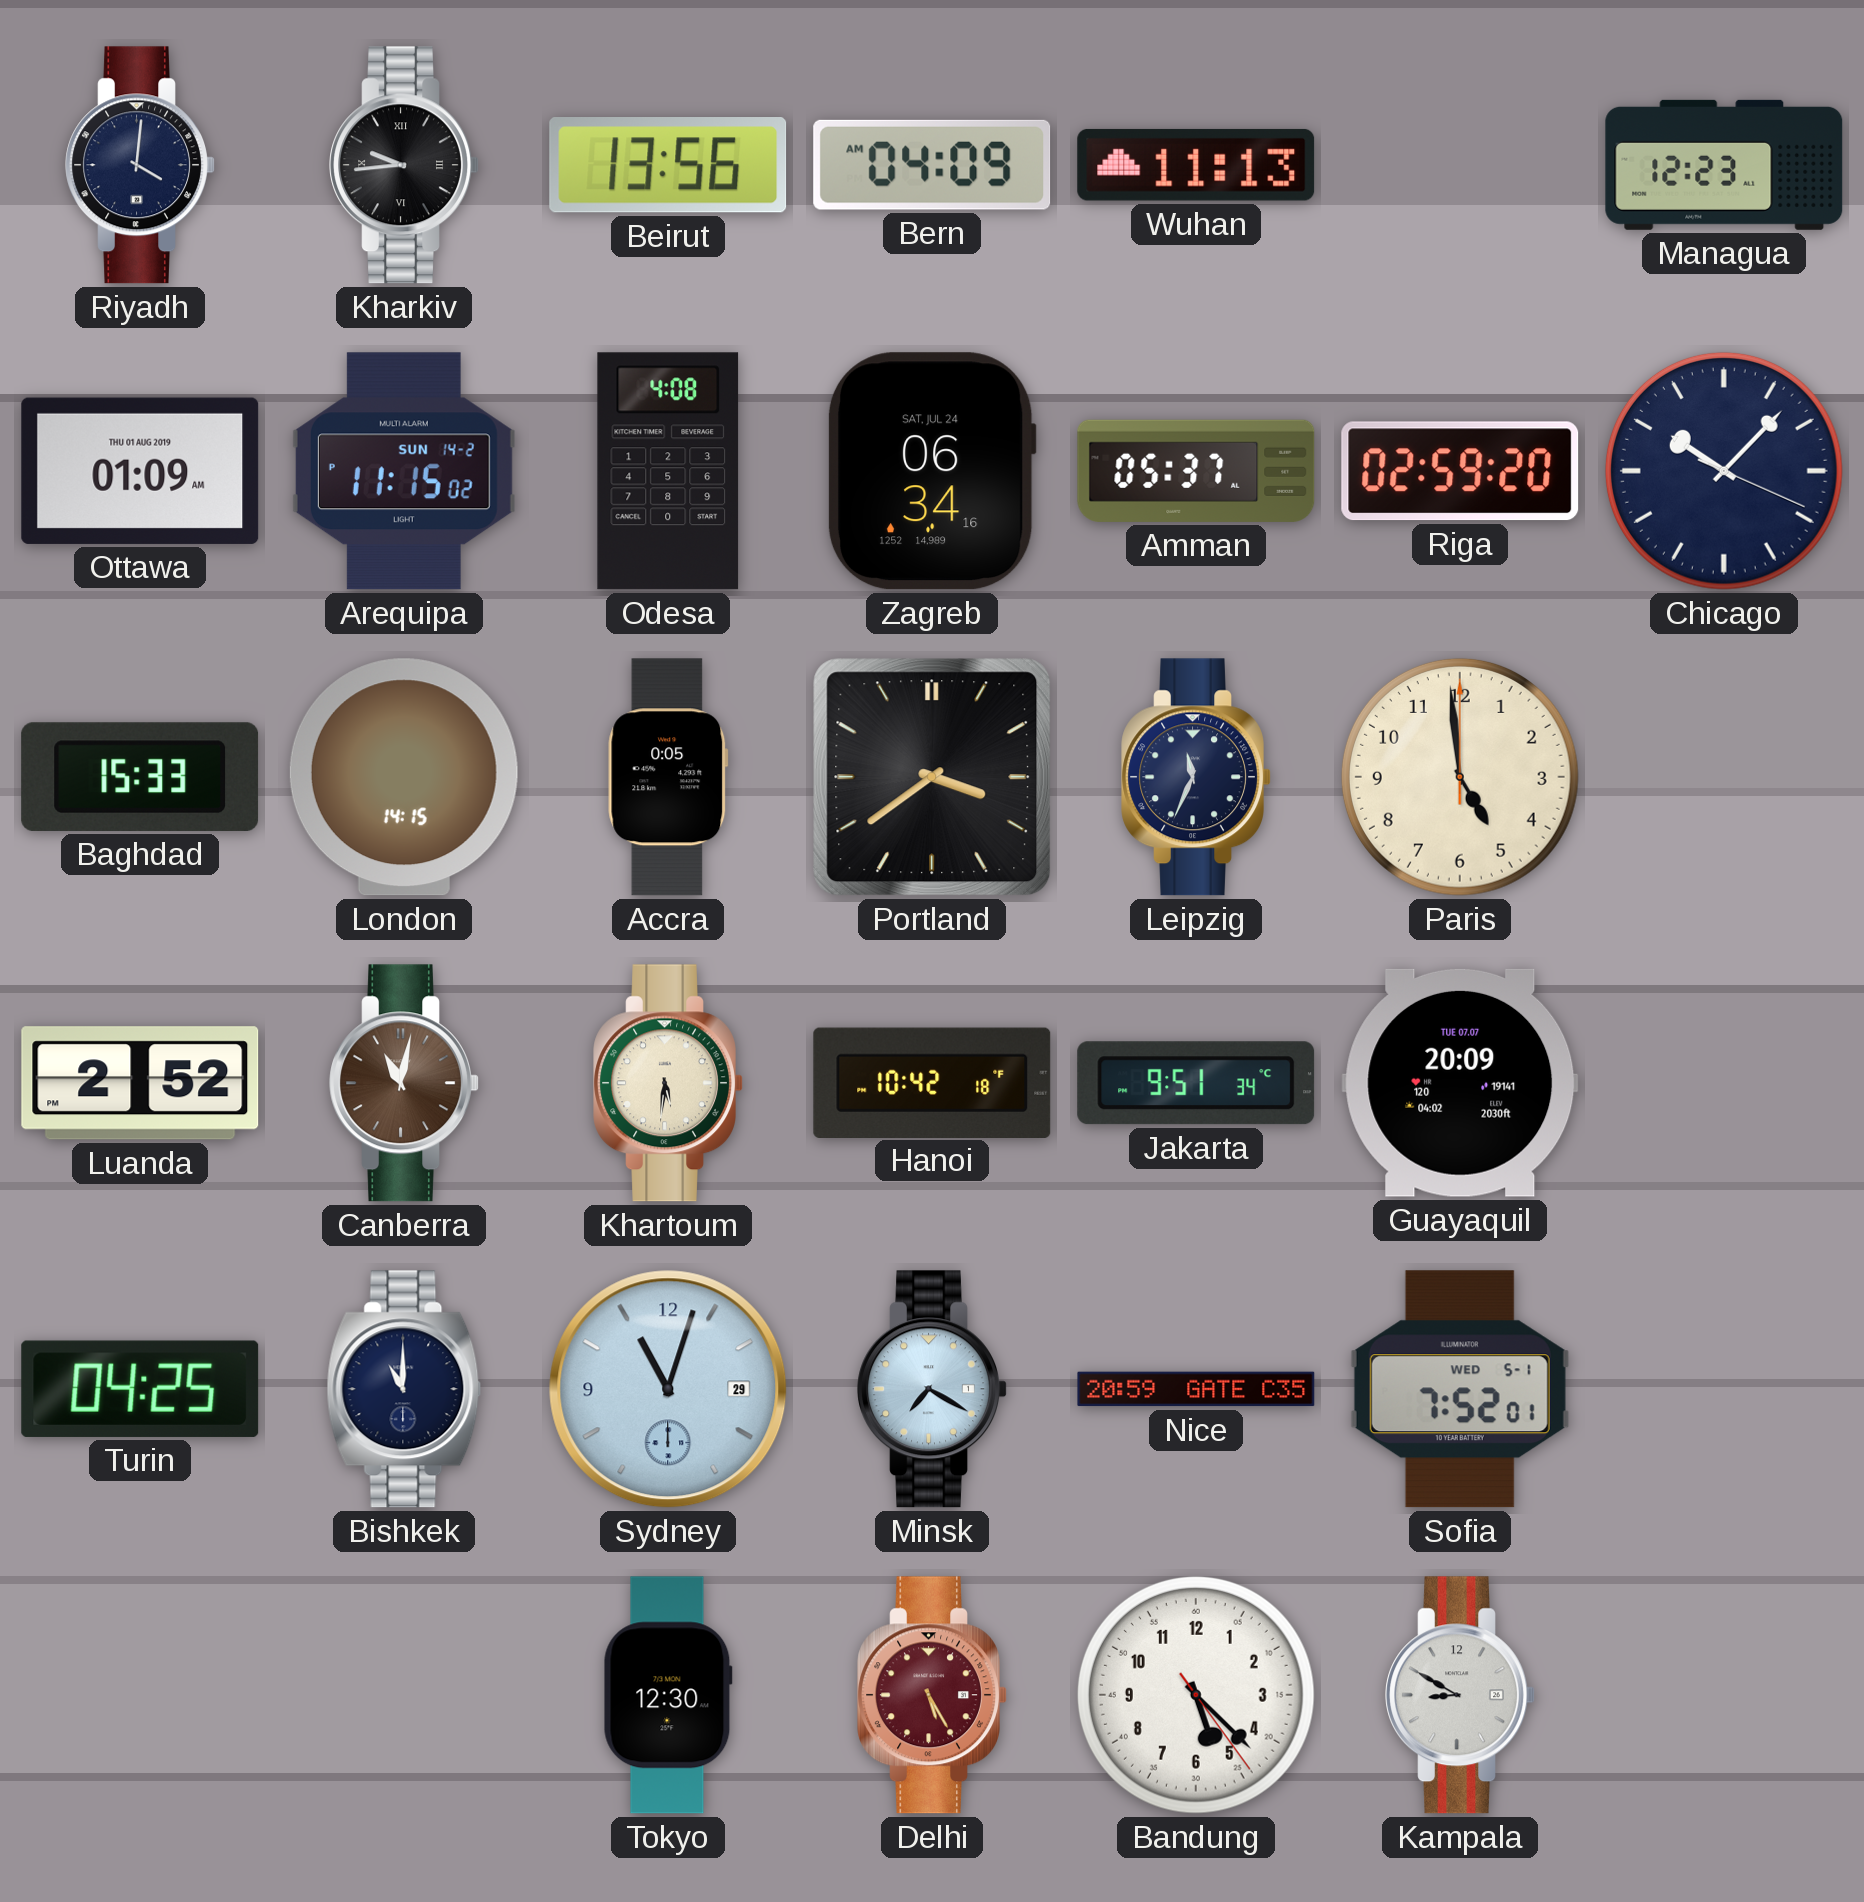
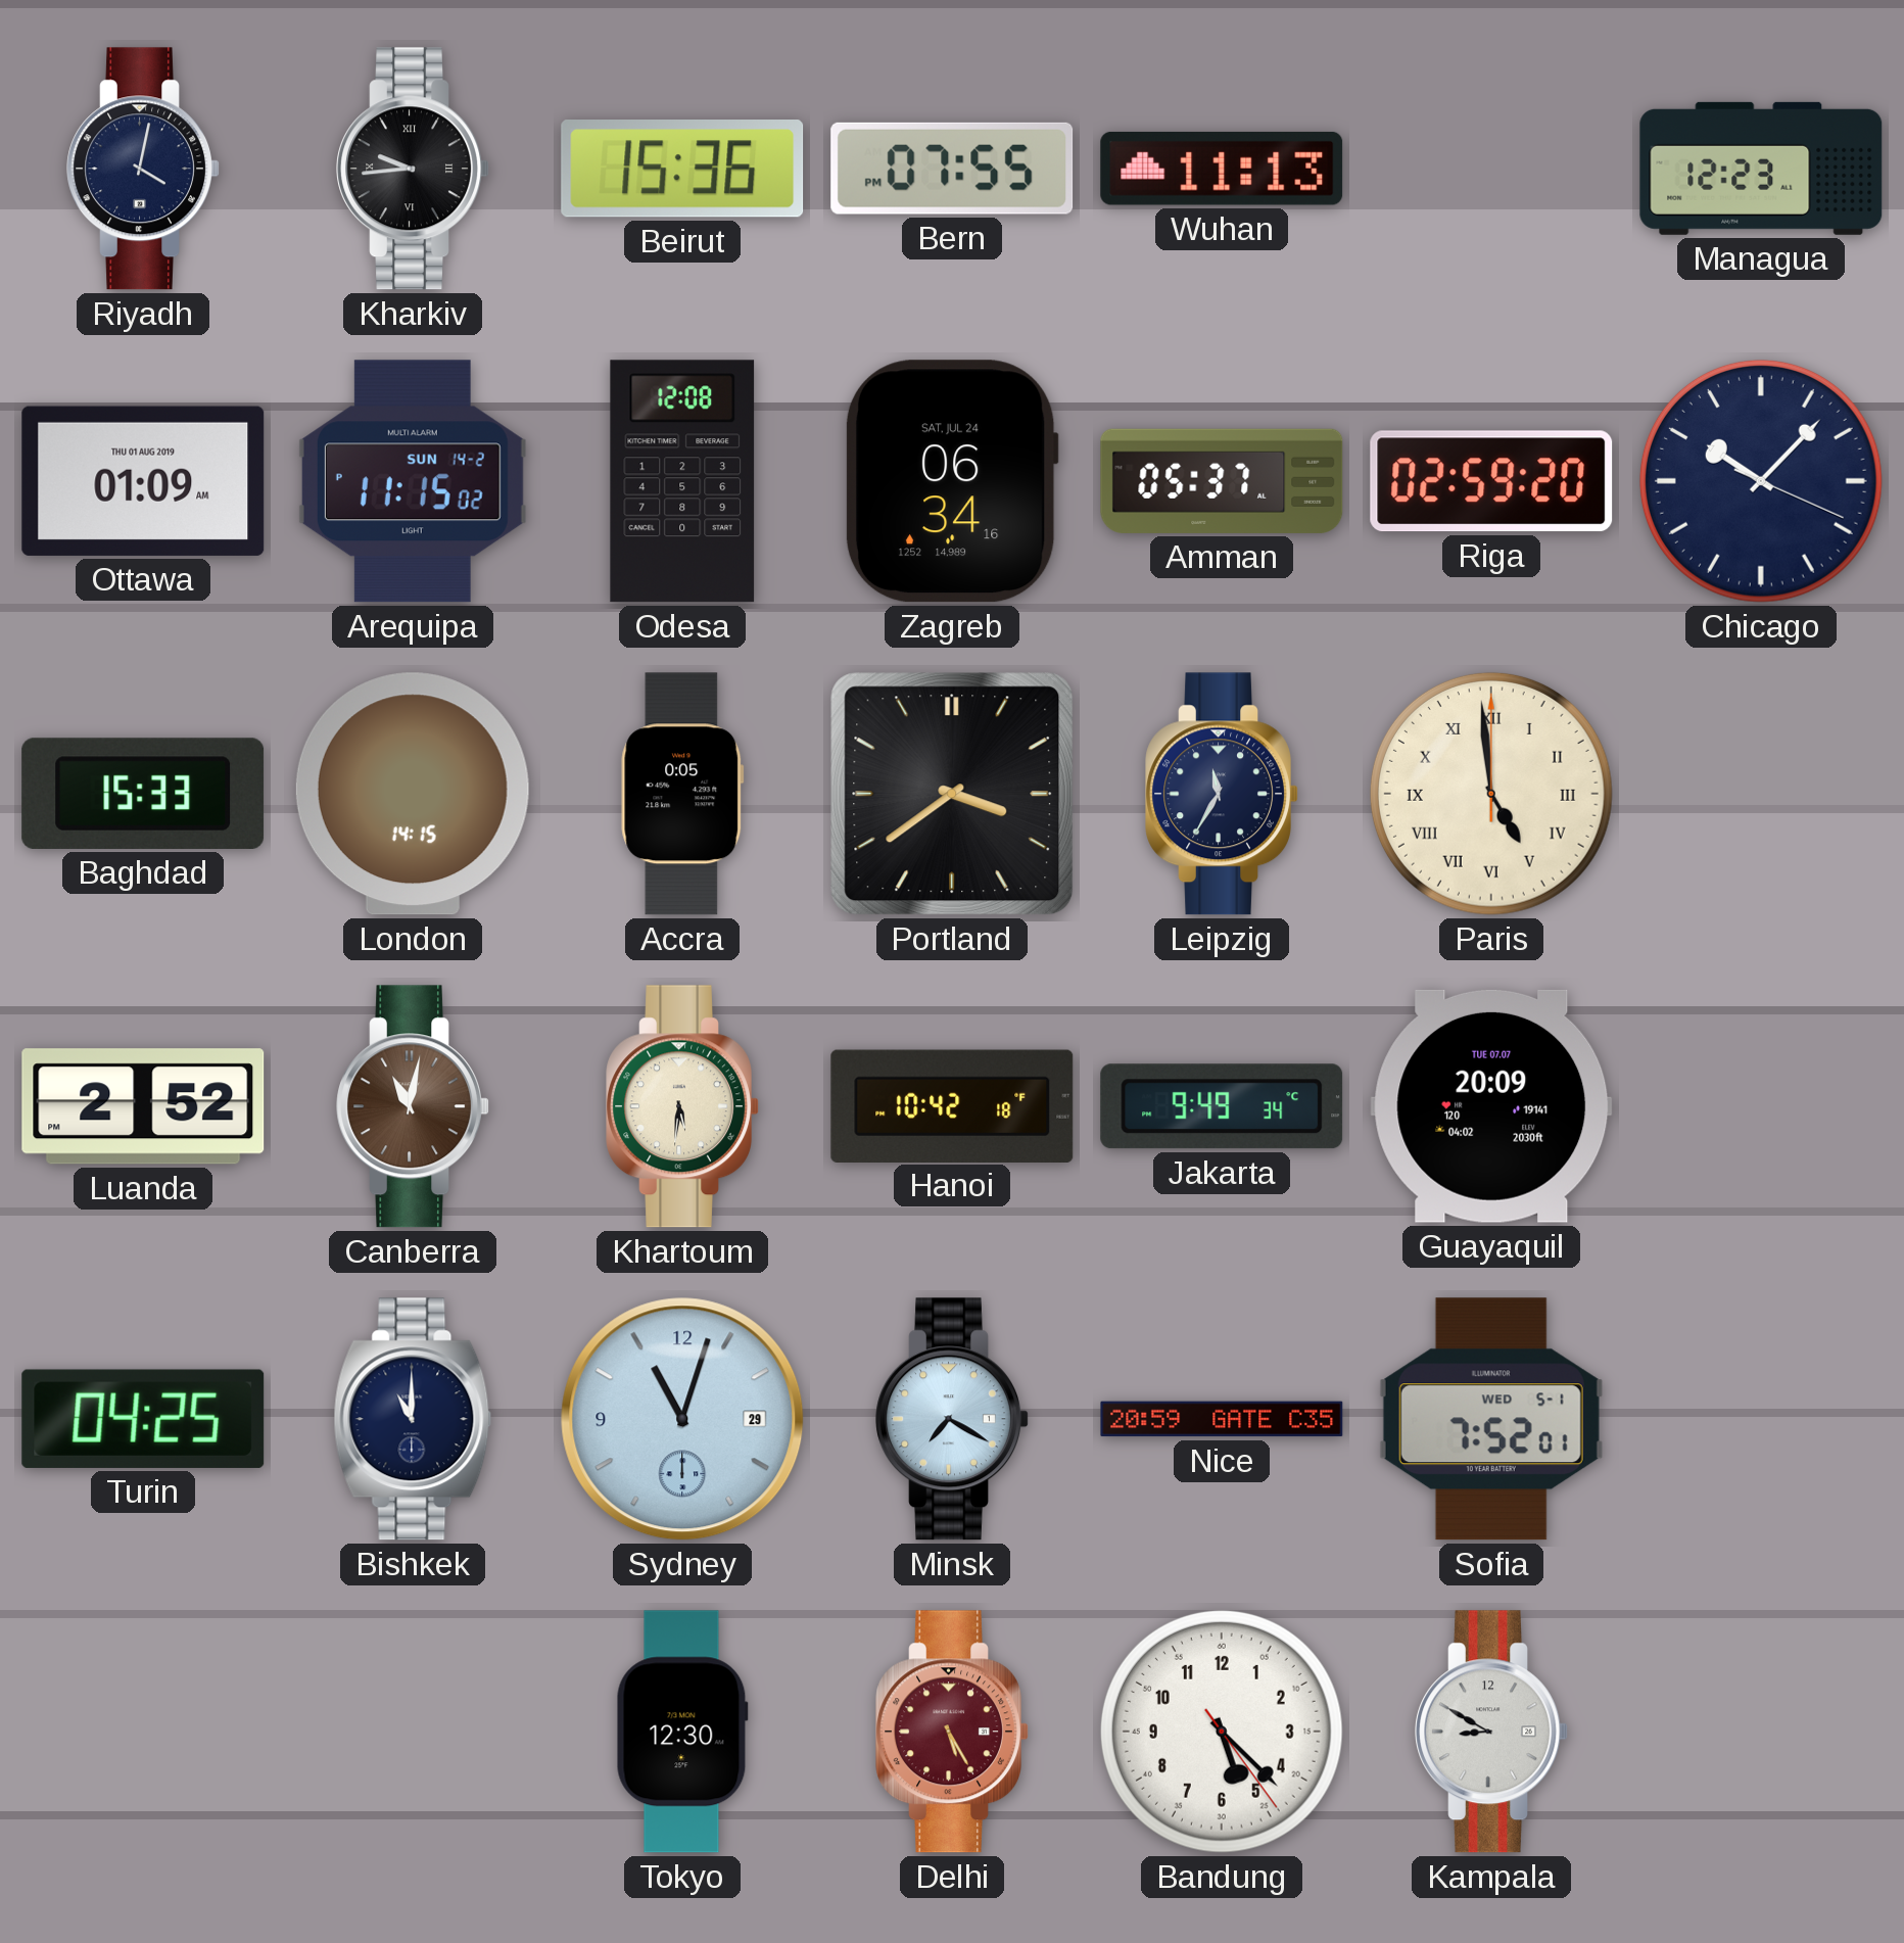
Riyadh: 4:01 -> 4:02 (143, 169)
Beirut: 13:56 -> 15:36 (682, 170)
Bern: 04:09 -> 07:55 (952, 169)
Odesa: 4:08 -> 12:08 (682, 481)
Leipzig: 11:34 -> 11:35 (1222, 794)
Paris numerals: Arabic -> Roman (1491, 794)
Jakarta: 9:51 -> 9:49 (1222, 1106)
